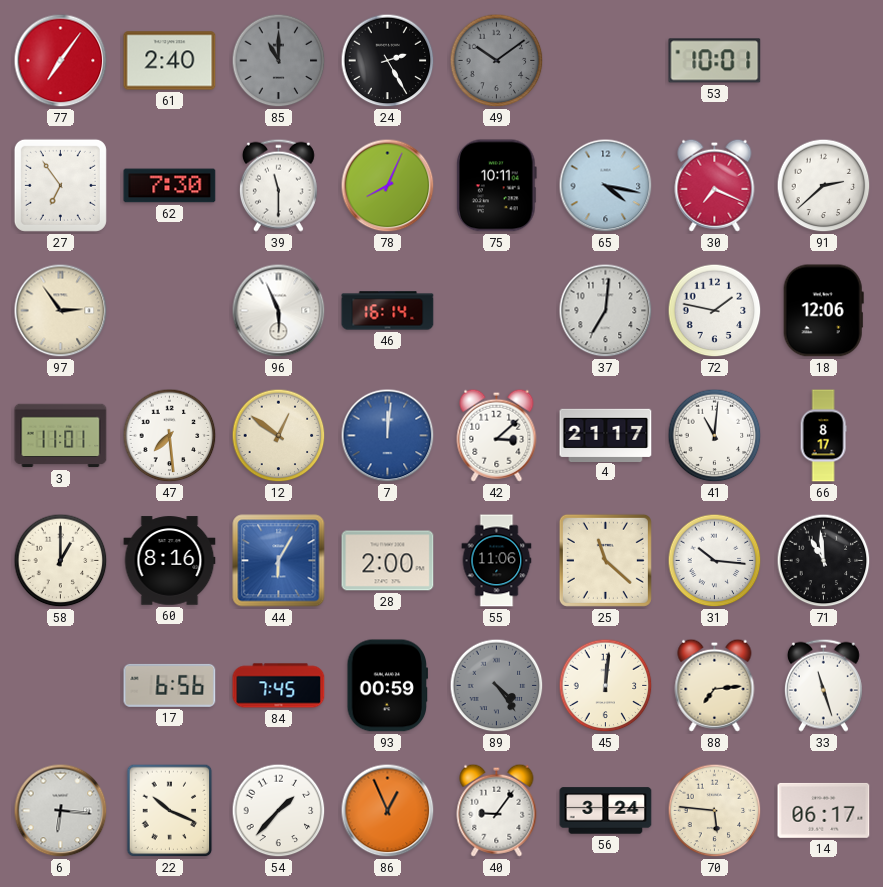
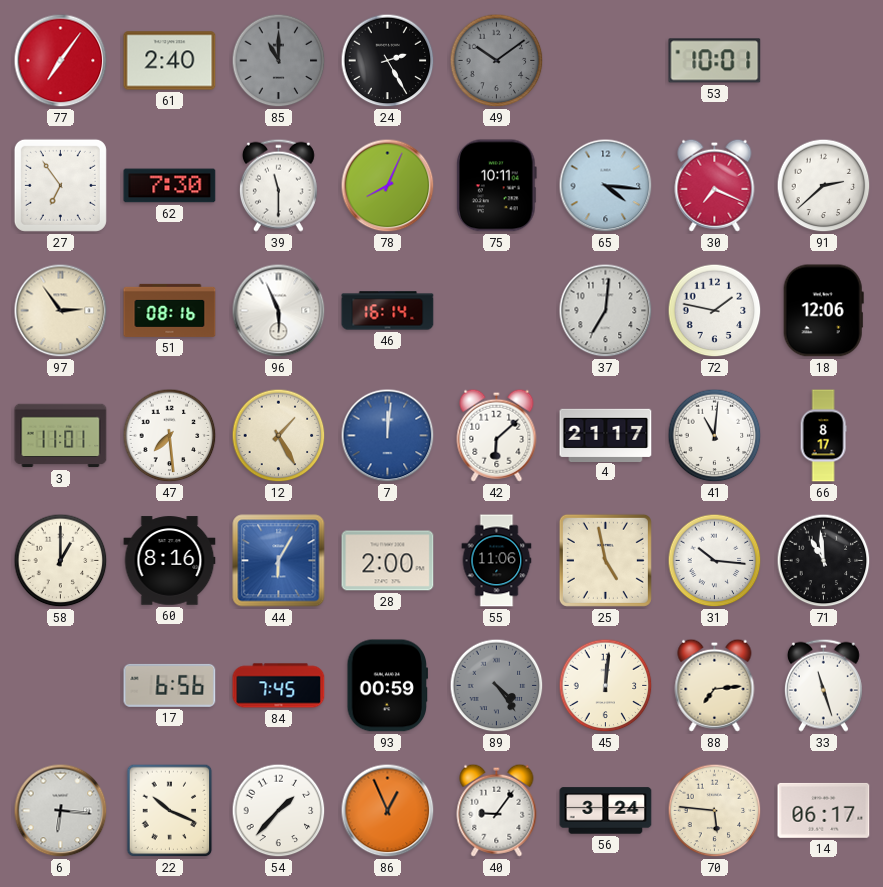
65: 4:17 -> 4:16 (606, 186)
51: none -> 08:16 (170, 310)
12: 12:51 -> 1:25 (279, 436)
42: 3:08 -> 6:08 (497, 435)
25: 11:22 -> 4:58 (605, 560)
